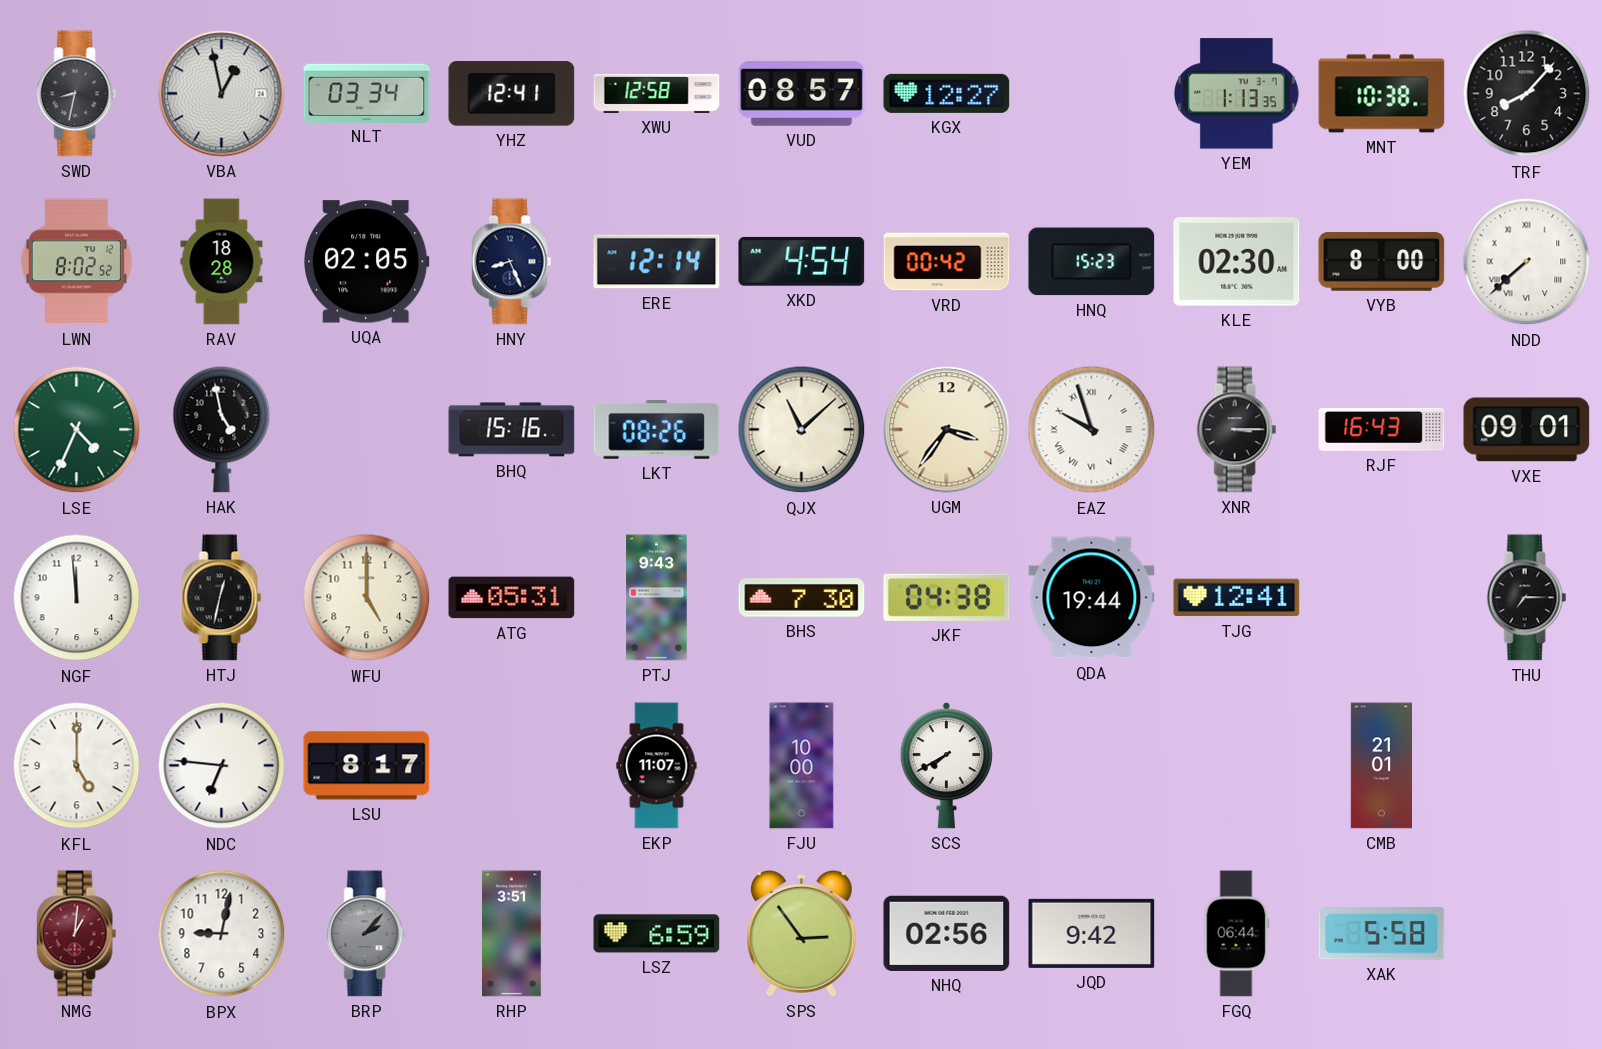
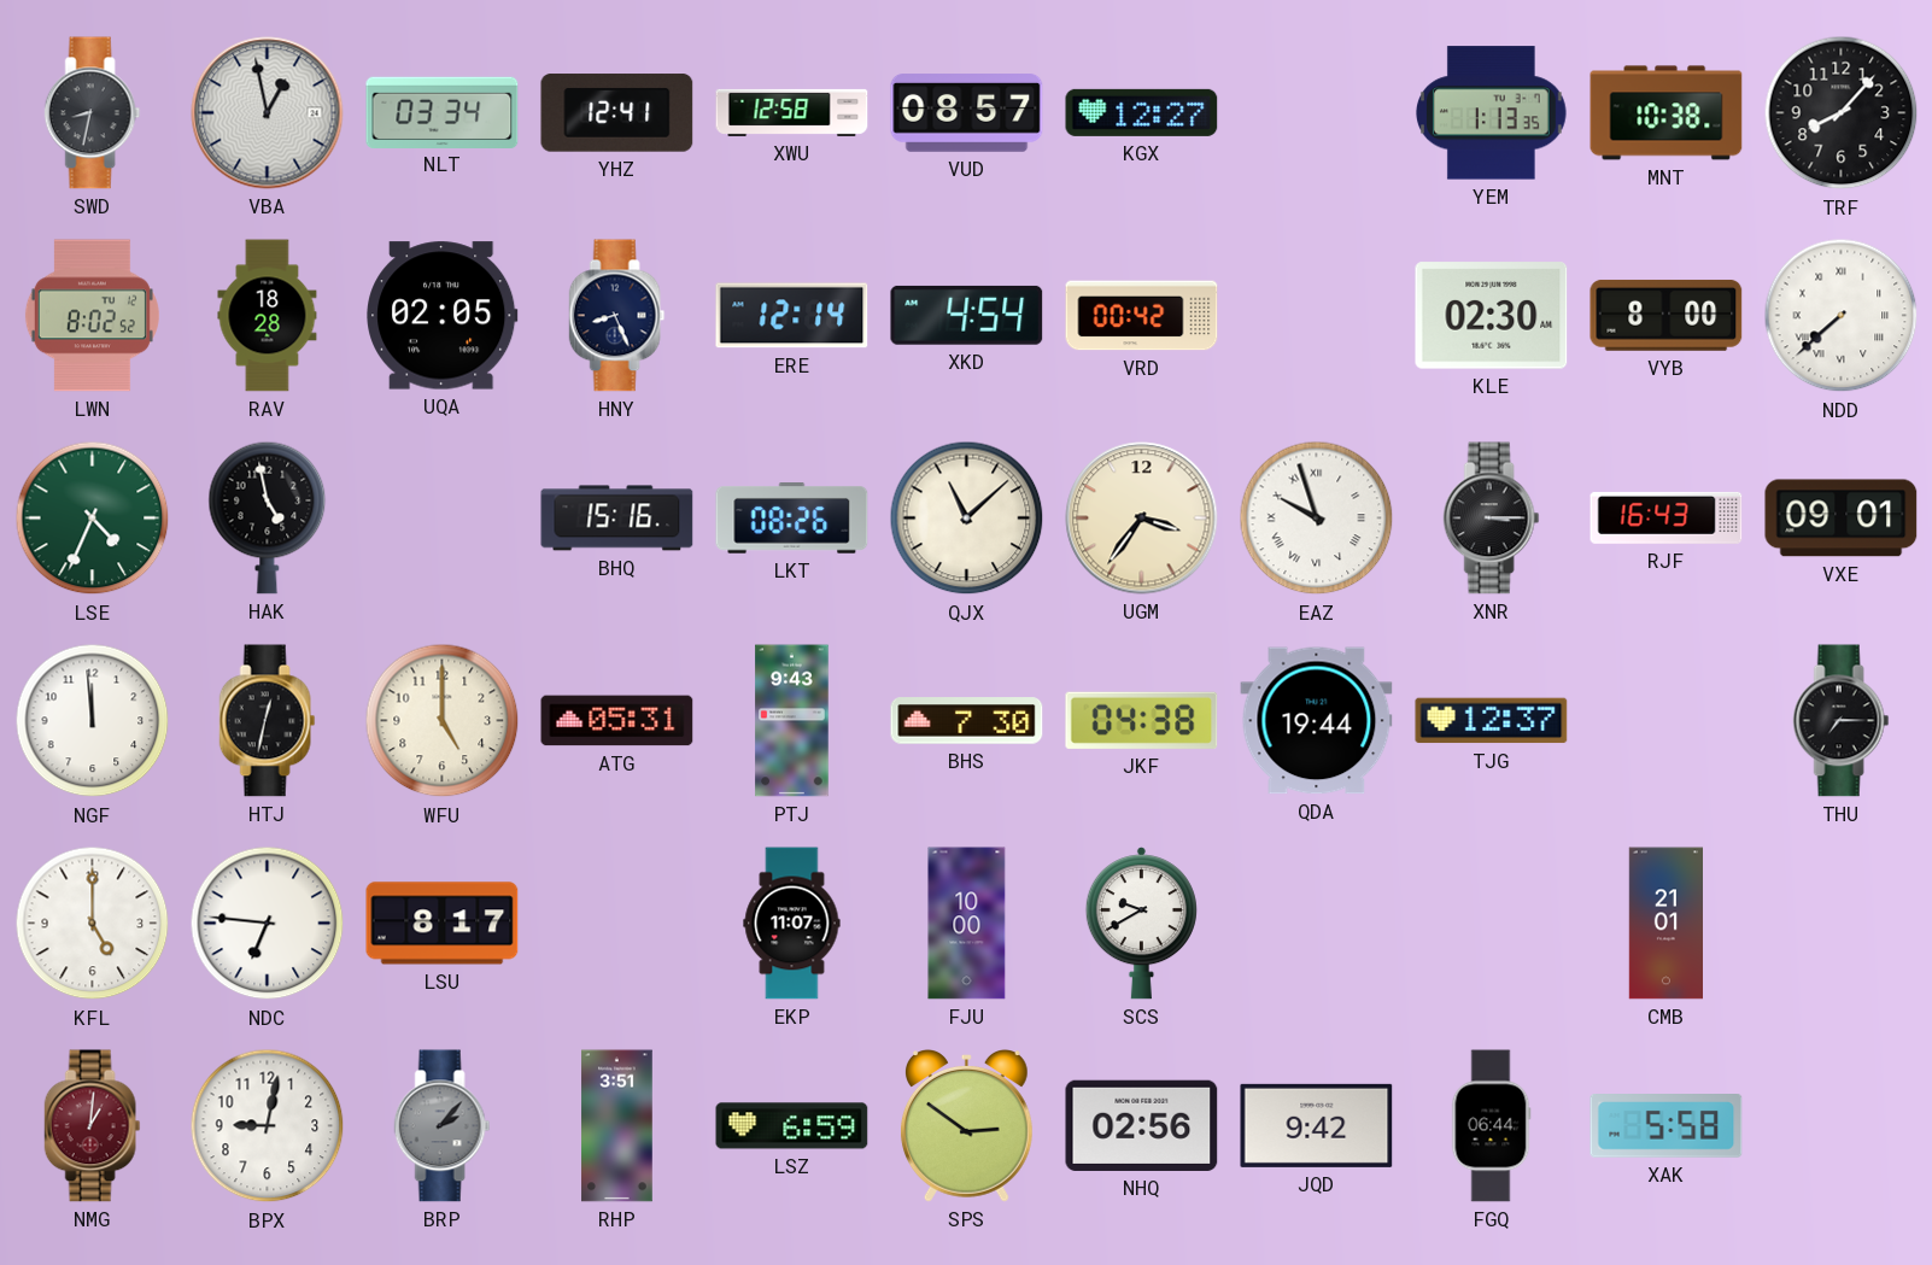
HNQ: 15:23 -> none (1092, 262)
TJG: 12:41 -> 12:37 (1492, 721)
SCS: 7:40 -> 9:40 (1141, 924)
SPS: 2:54 -> 2:51 (966, 1126)
